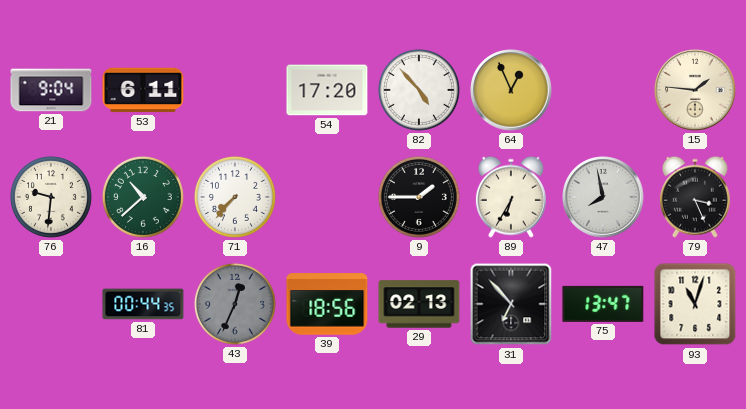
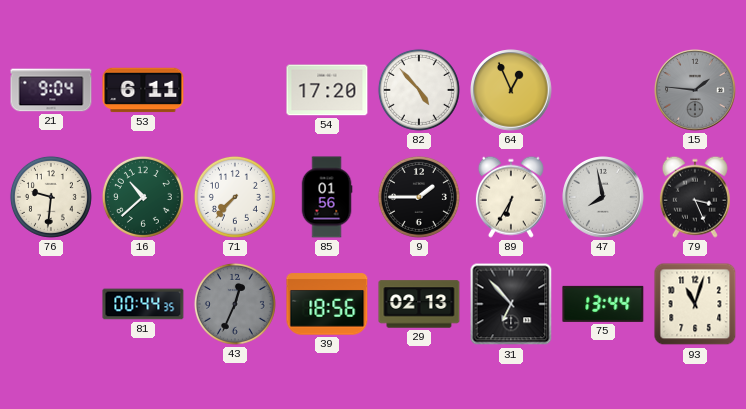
15 dial: cream -> grey (695, 90)
85: none -> 01:56 (327, 197)
75: 13:47 -> 13:44 (603, 304)
